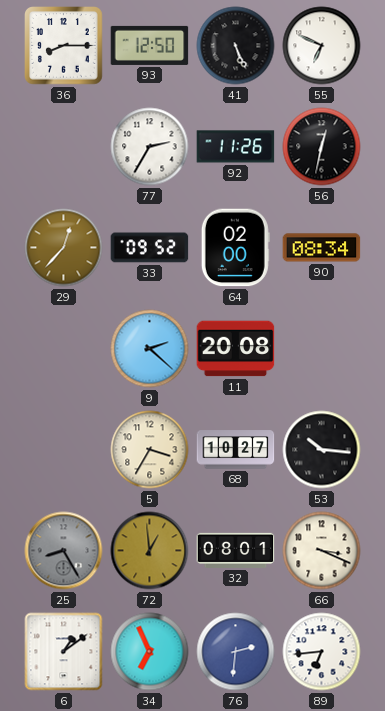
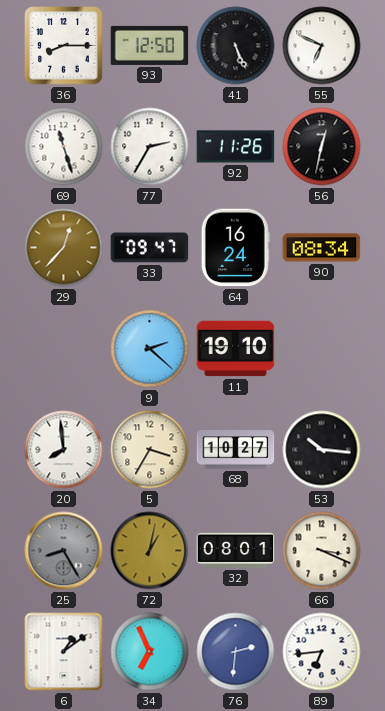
69: none -> 11:27 (64, 147)
33: 09:52 -> 09:47 (150, 248)
64: 02:00 -> 16:24 (235, 248)
11: 20:08 -> 19:10 (236, 349)
20: none -> 7:59 (64, 450)
72: 12:59 -> 1:02 (150, 551)
